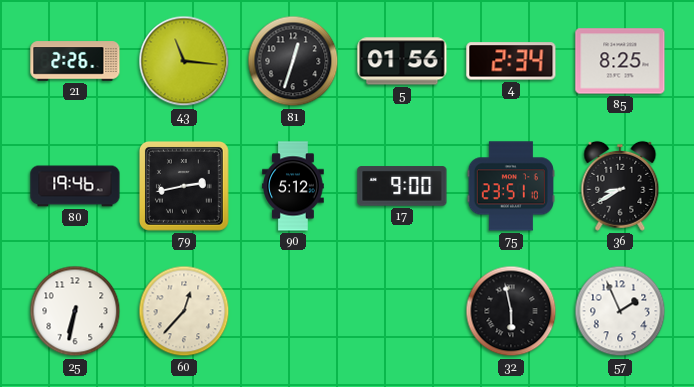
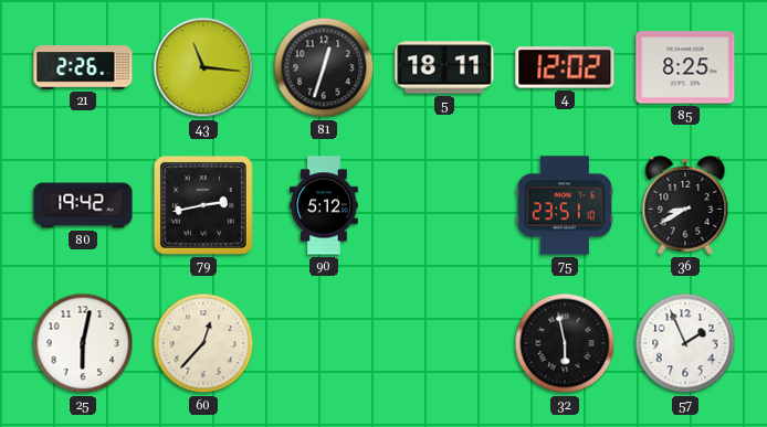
5: 01:56 -> 18:11 (444, 67)
4: 2:34 -> 12:02 (565, 67)
80: 19:46 -> 19:42 (83, 205)
17: 9:00 -> none (402, 186)
25: 6:32 -> 6:02 (83, 343)
